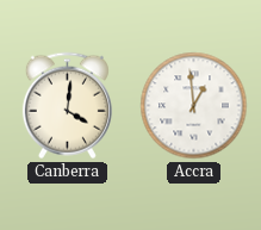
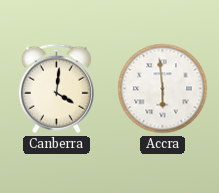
Accra: 12:59 -> 5:59 (163, 89)
